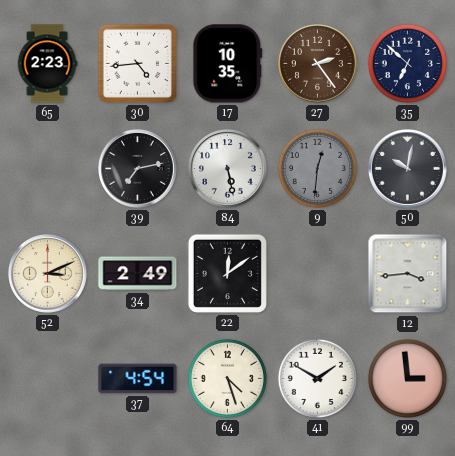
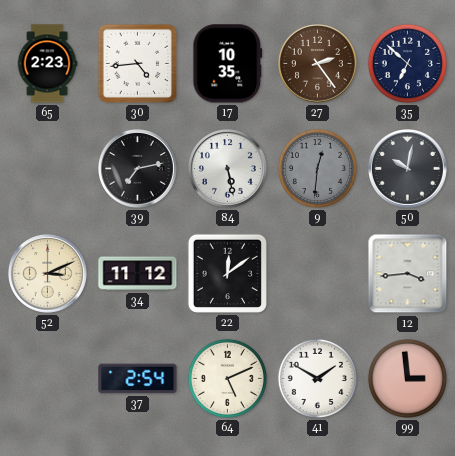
34: 2:49 -> 11:12 (138, 274)
37: 4:54 -> 2:54 (138, 379)
64: 4:27 -> 5:11 (227, 378)
